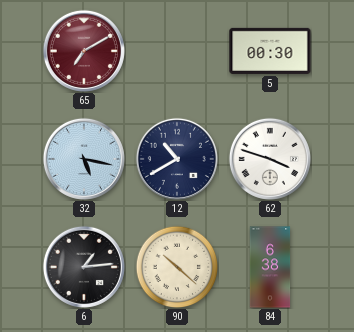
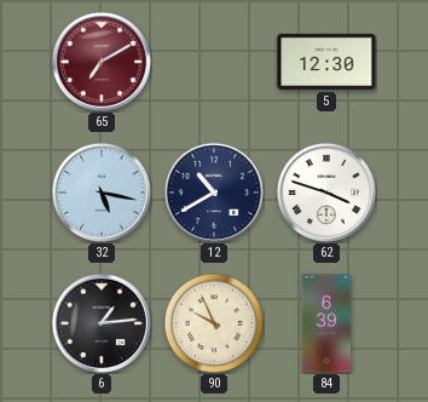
5: 00:30 -> 12:30 (326, 62)
90: 10:22 -> 9:56 (214, 323)
84: 6:38 -> 6:39 (326, 323)
